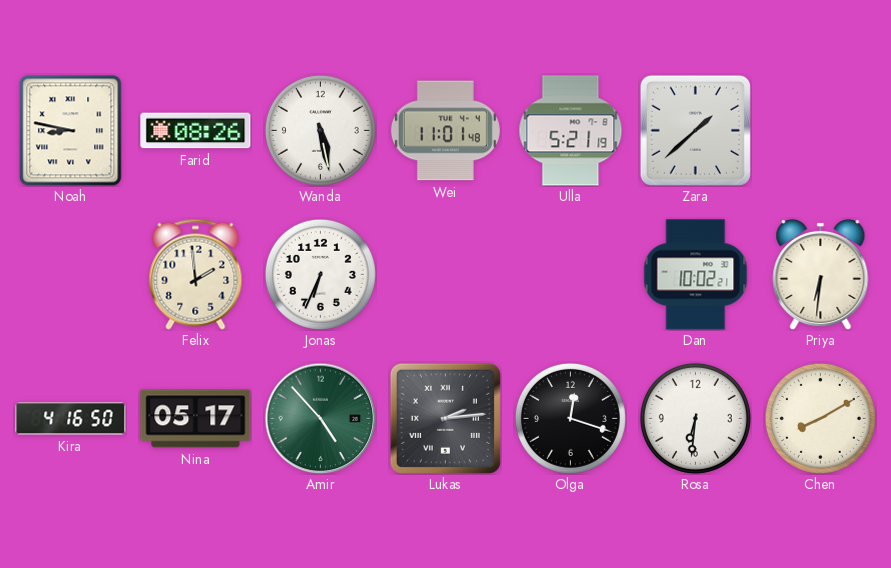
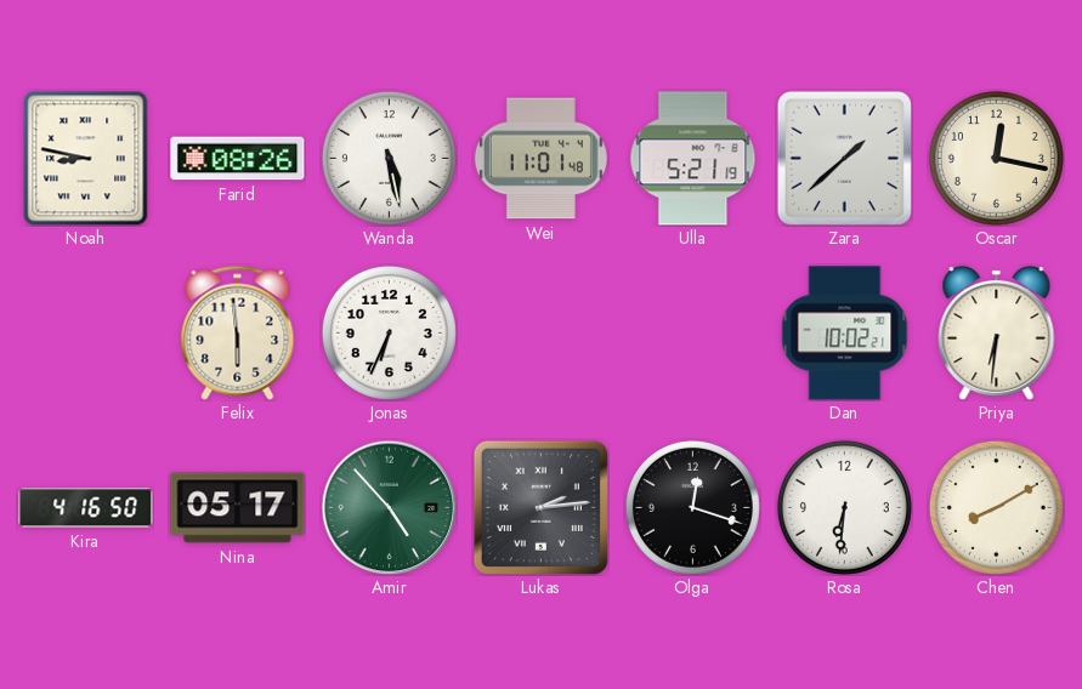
Oscar: none -> 12:17 (996, 158)
Felix: 1:59 -> 5:59 (238, 332)
